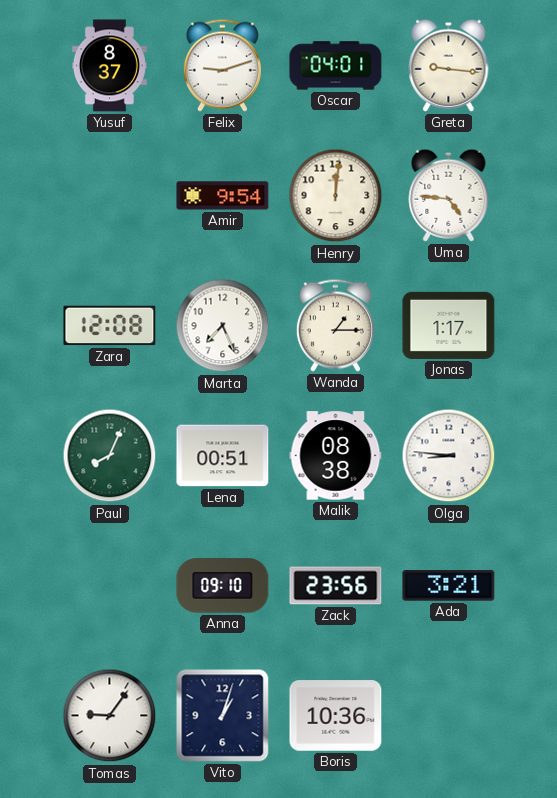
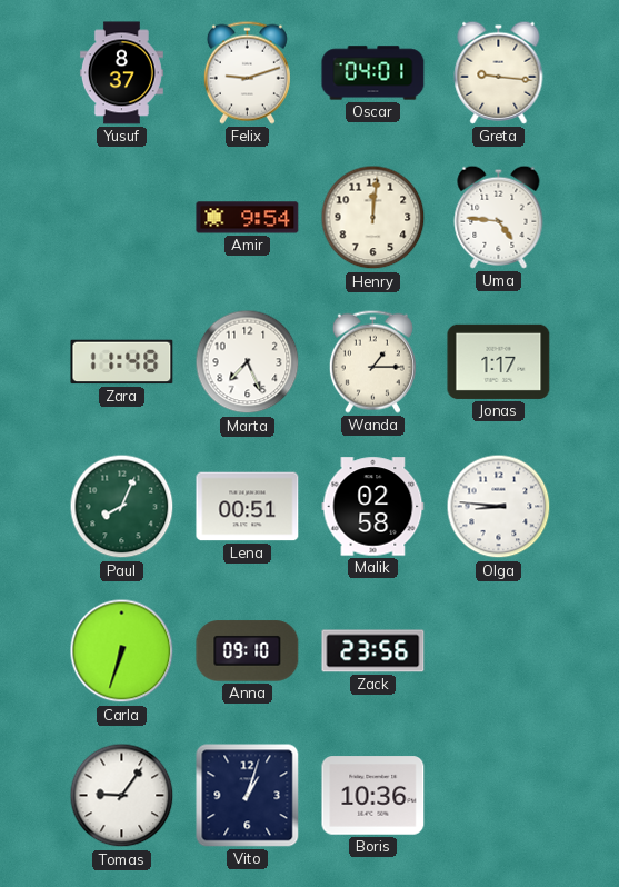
Zara: 12:08 -> 11:48 (122, 362)
Malik: 08:38 -> 02:58 (373, 507)
Carla: none -> 6:33 (122, 651)
Ada: 3:21 -> none (449, 586)
